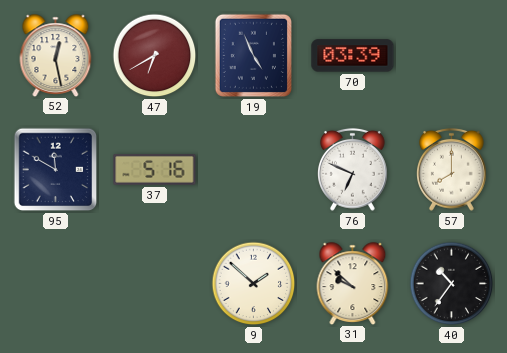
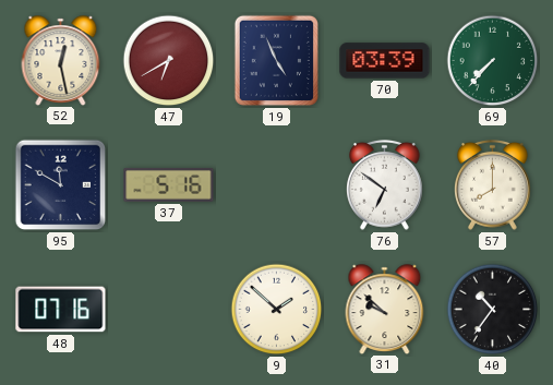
69: none -> 7:37 (493, 61)
76: 6:49 -> 6:51 (385, 184)
48: none -> 07:16 (61, 310)
